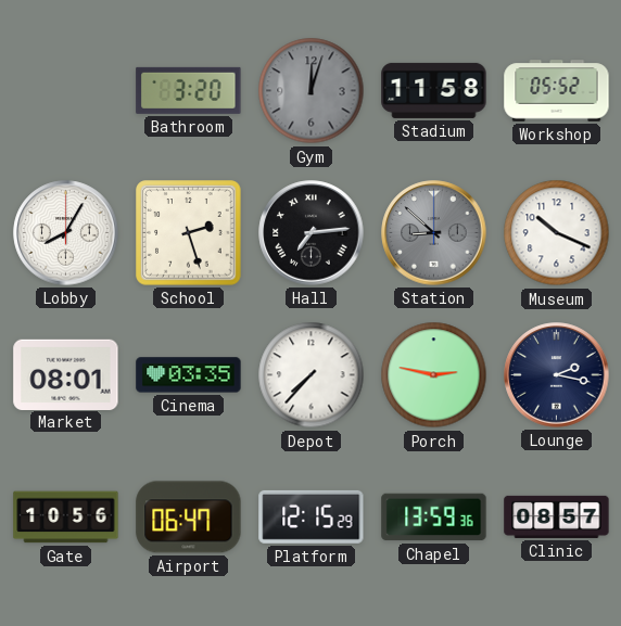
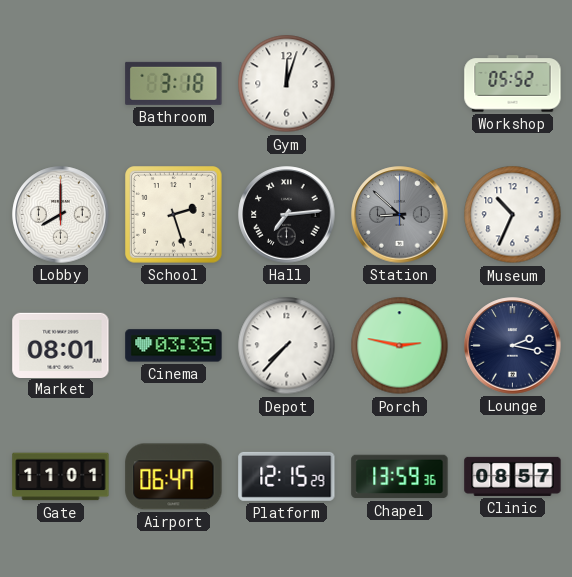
Bathroom: 3:20 -> 3:18 (174, 83)
Gym dial: grey -> white (287, 84)
Stadium: 11:58 -> none (434, 90)
Lobby: 8:05 -> 8:00 (61, 215)
Museum: 10:19 -> 10:34 (513, 215)
Gate: 10:56 -> 11:01 (61, 477)
